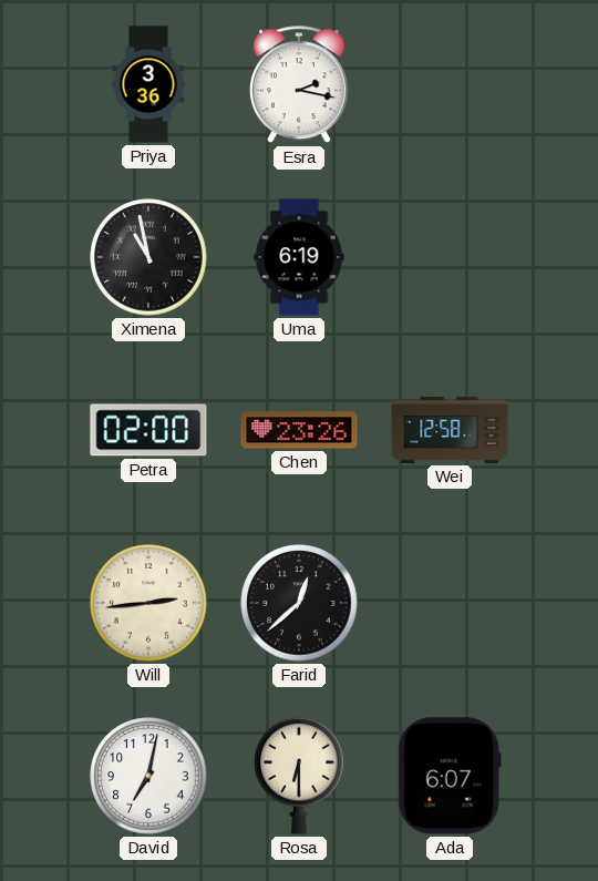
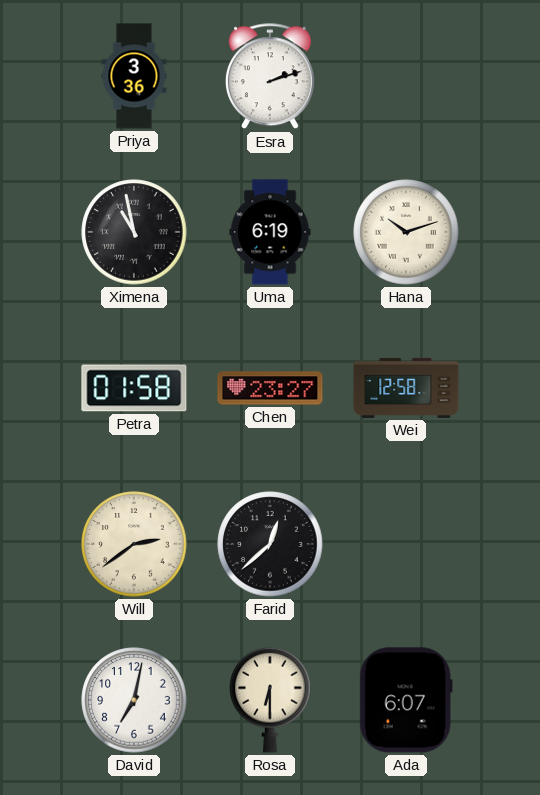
Esra: 2:17 -> 2:12 (270, 77)
Hana: none -> 10:12 (406, 232)
Petra: 02:00 -> 01:58 (134, 388)
Chen: 23:26 -> 23:27 (270, 388)
Will: 2:44 -> 2:39 (134, 544)
